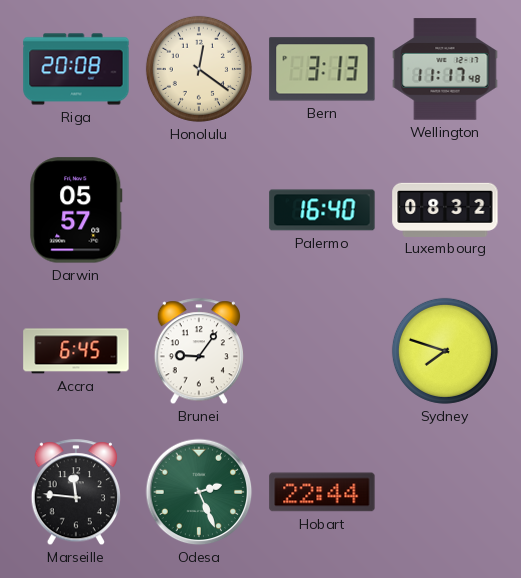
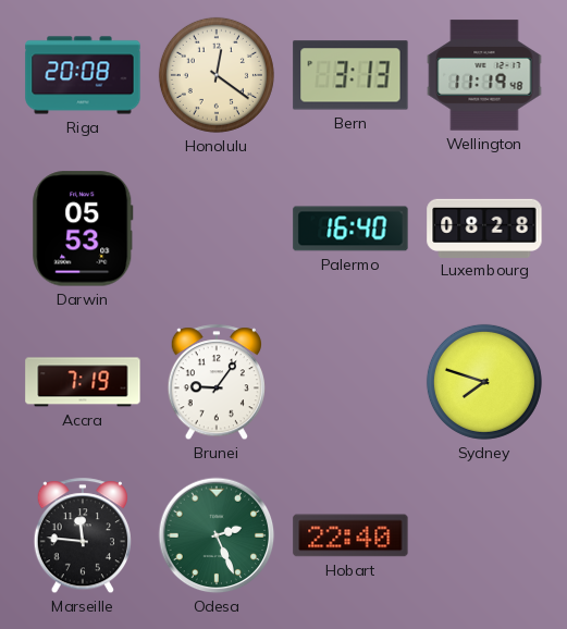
Wellington: 11:17 -> 11:19 (484, 75)
Darwin: 05:57 -> 05:53 (83, 229)
Luxembourg: 08:32 -> 08:28 (484, 227)
Accra: 6:45 -> 7:19 (83, 382)
Hobart: 22:44 -> 22:40 (350, 535)
